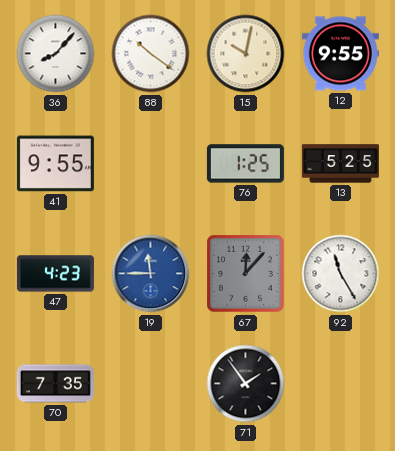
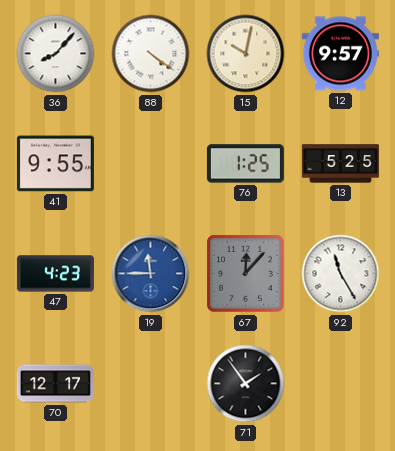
88: 10:21 -> 4:21 (151, 54)
12: 9:55 -> 9:57 (340, 54)
70: 7:35 -> 12:17 (55, 384)
